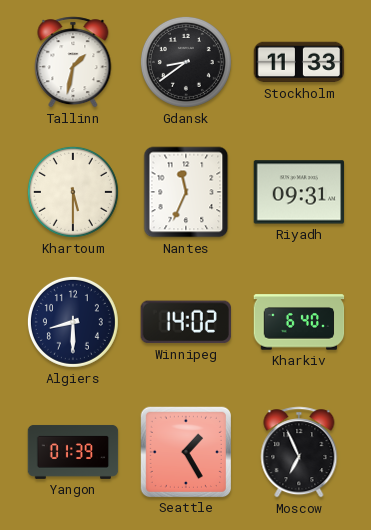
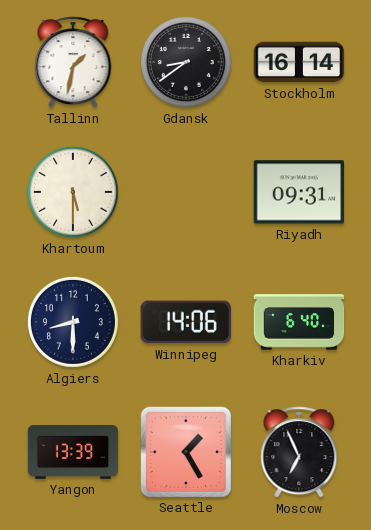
Stockholm: 11:33 -> 16:14 (299, 62)
Nantes: 11:34 -> none (186, 192)
Winnipeg: 14:02 -> 14:06 (186, 322)
Yangon: 01:39 -> 13:39 (73, 452)
